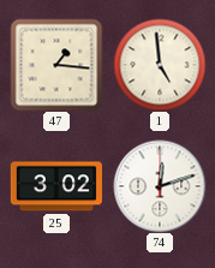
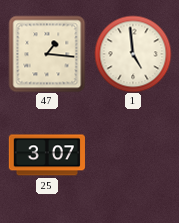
25: 3:02 -> 3:07 (47, 155)
74: 12:12 -> none (160, 186)
